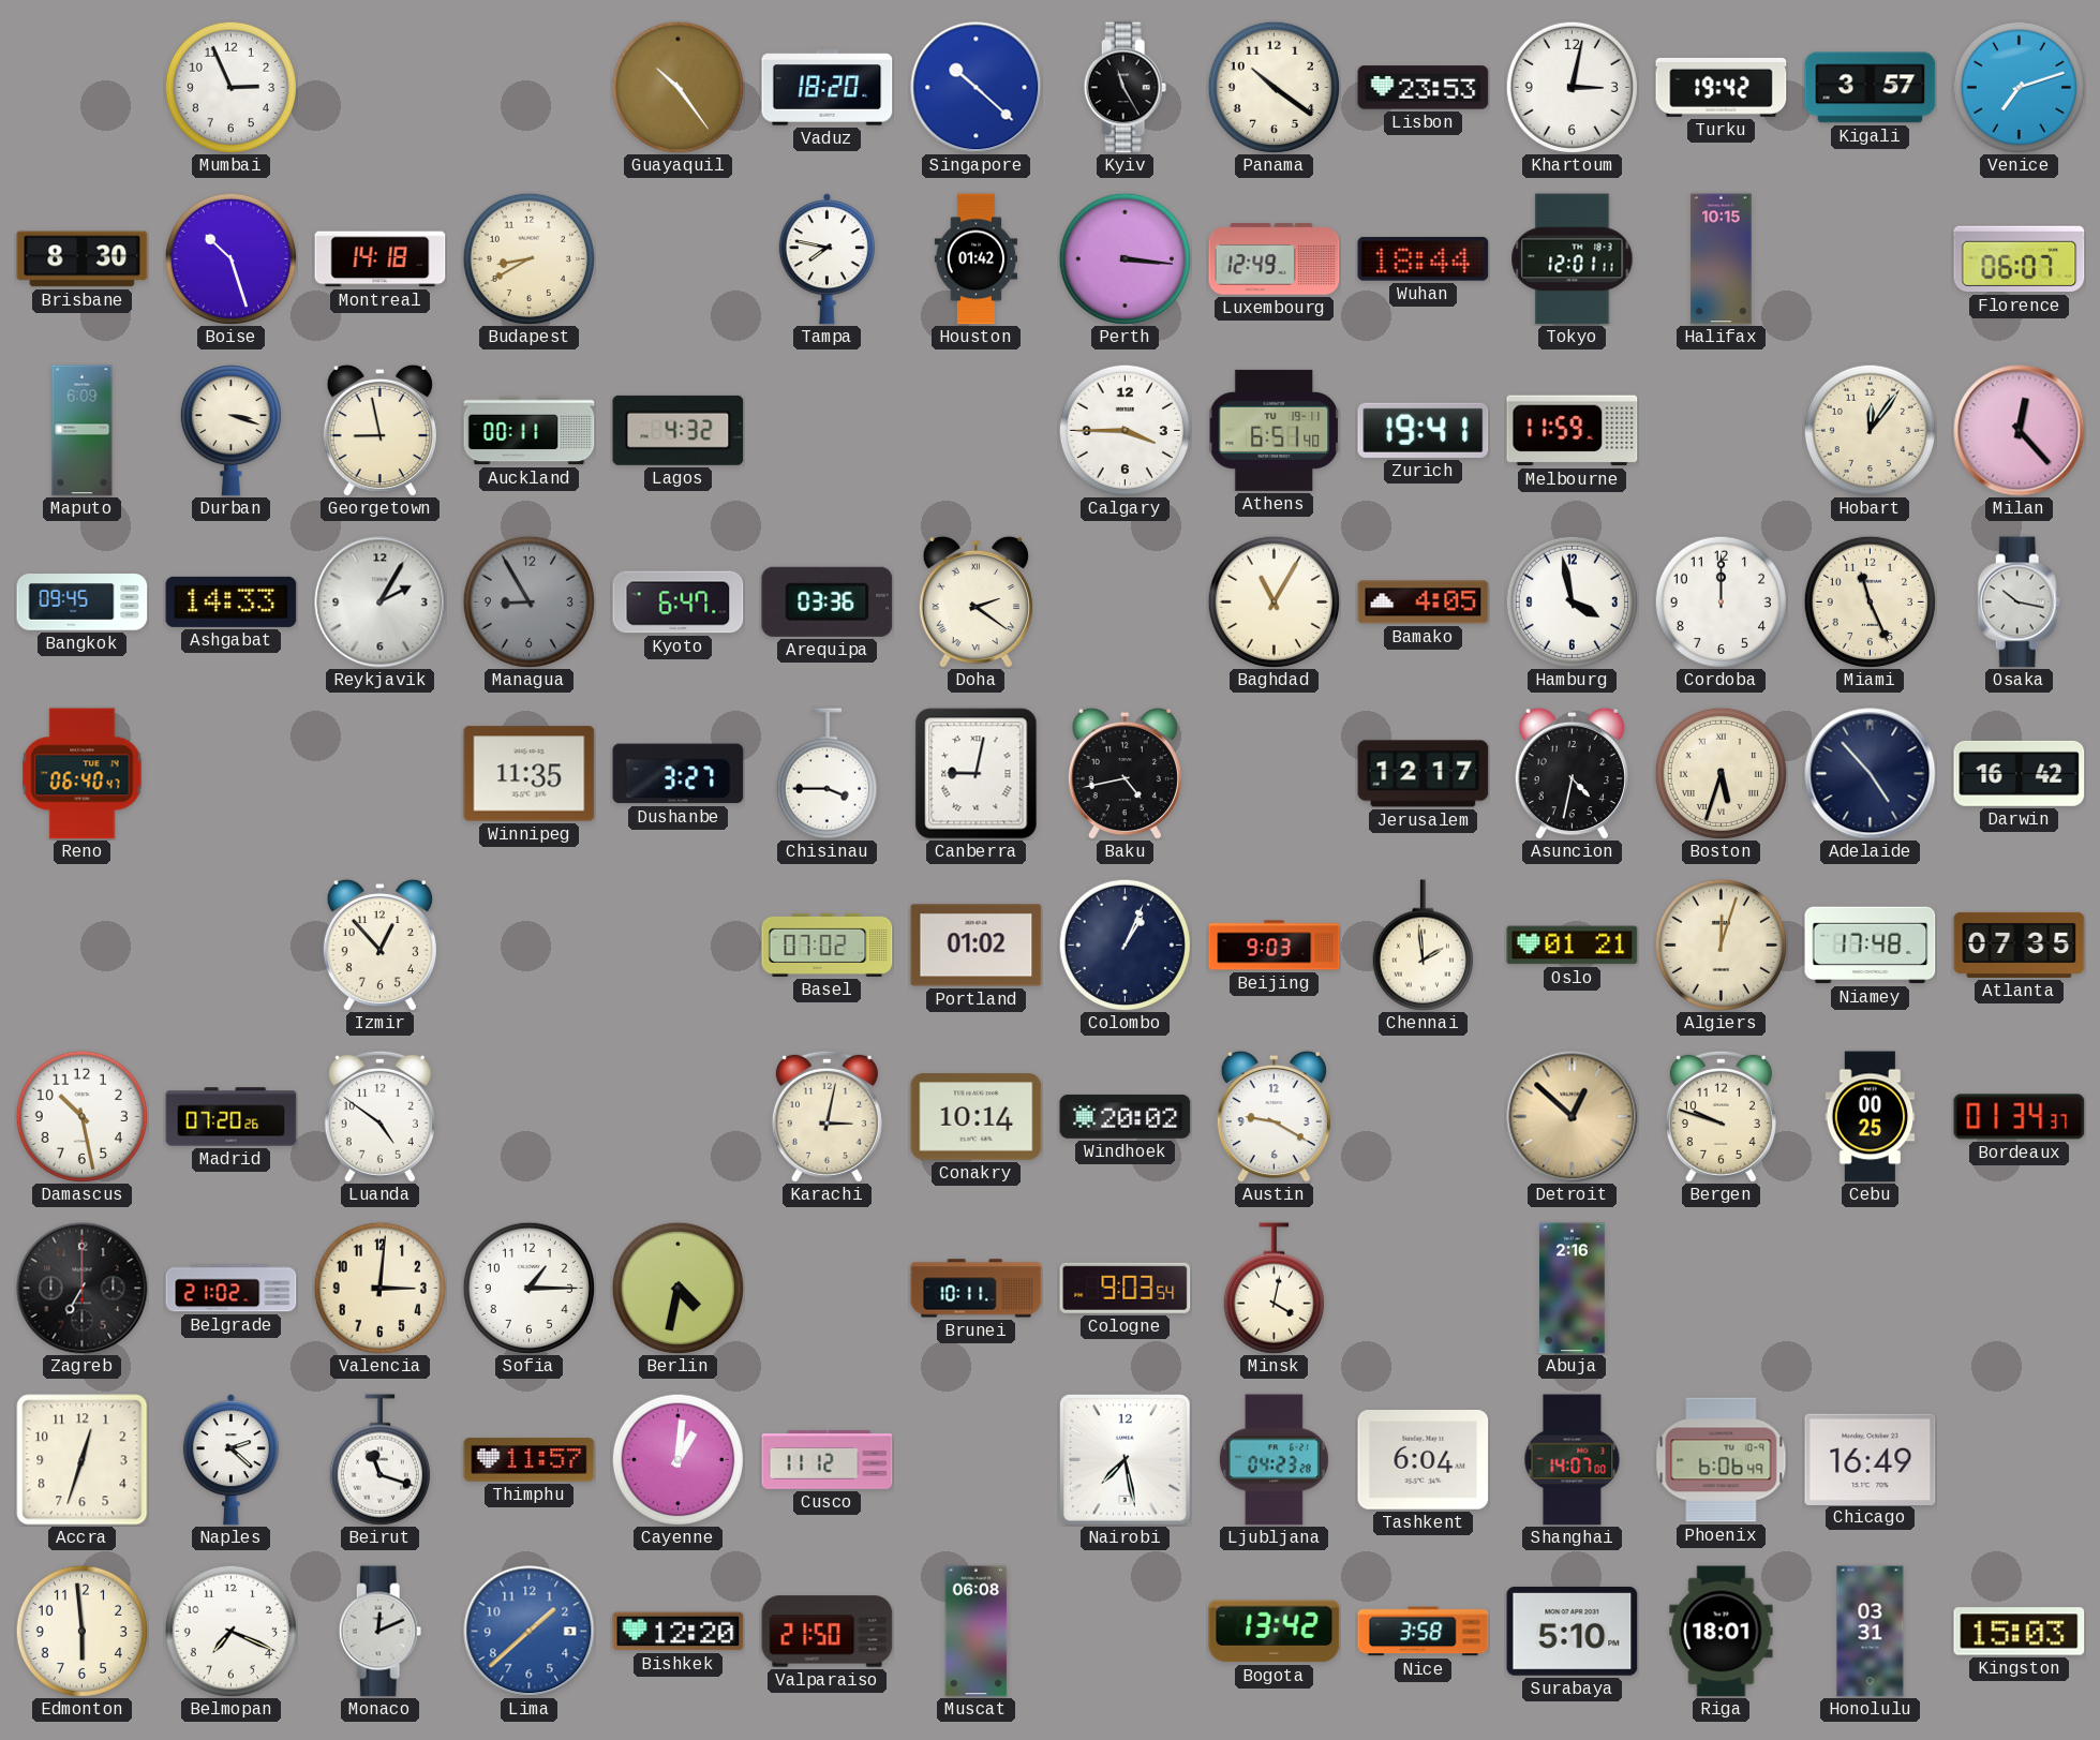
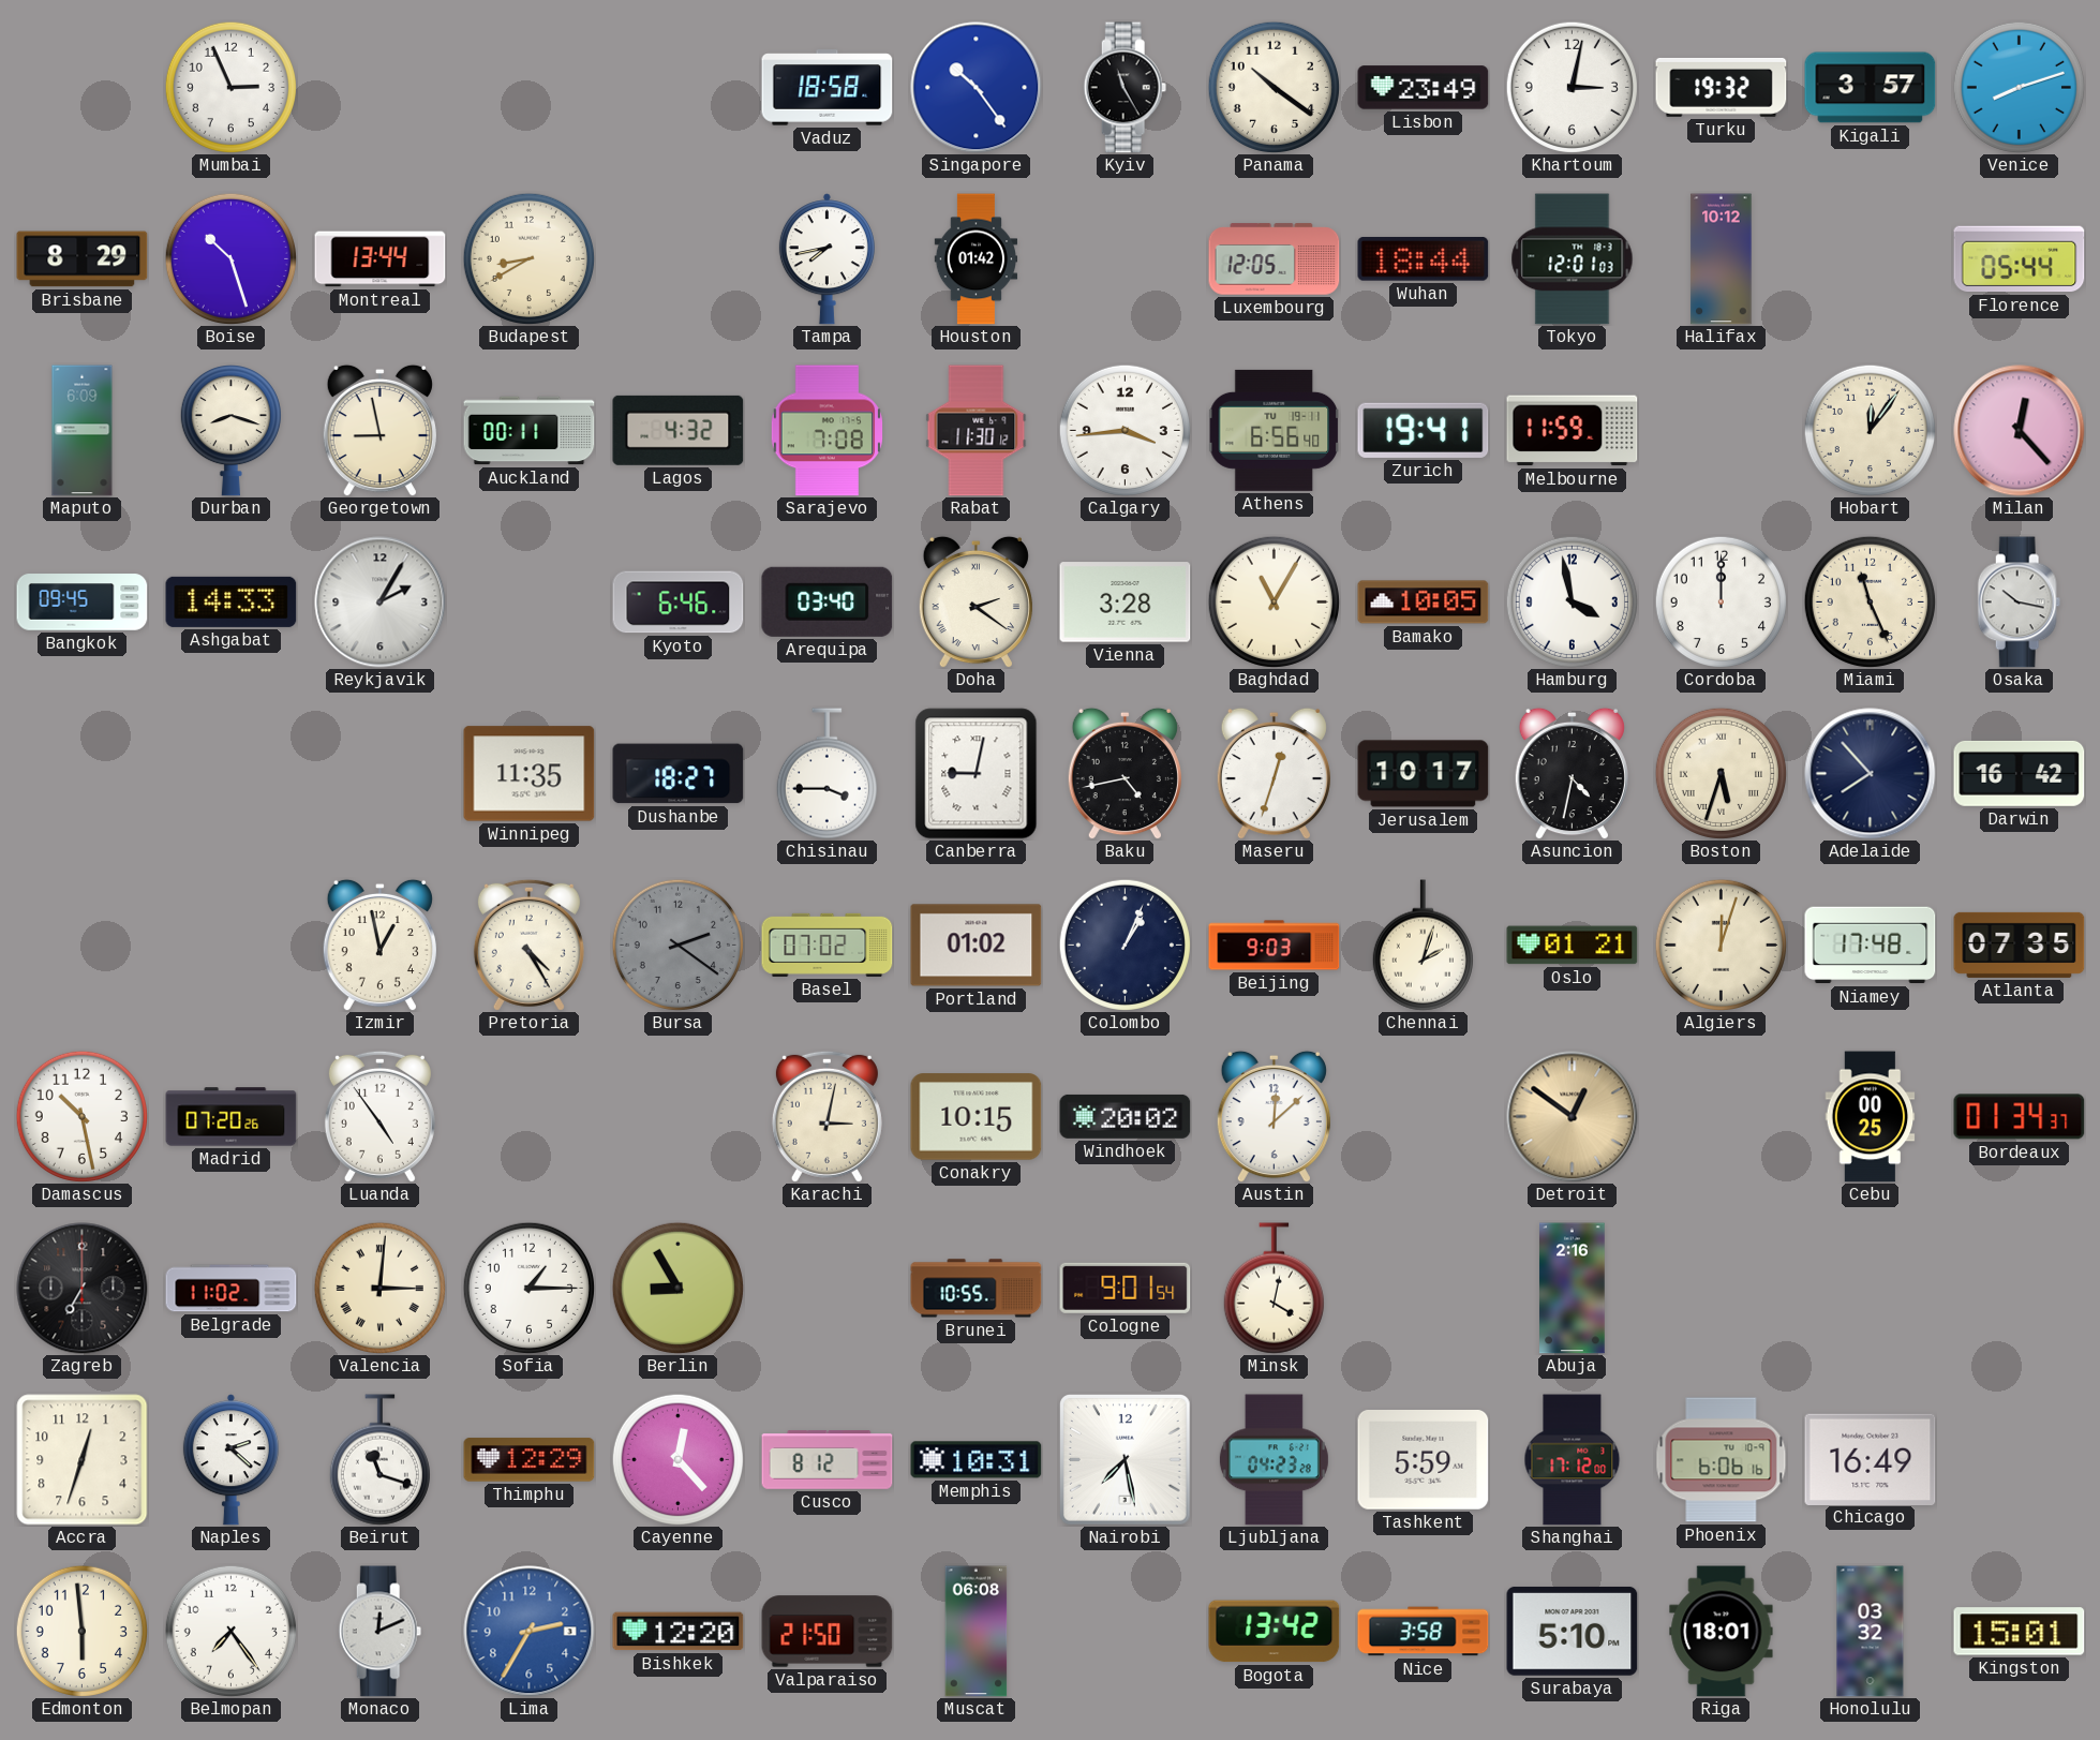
Guayaquil: 10:24 -> none (677, 87)
Vaduz: 18:20 -> 18:58 (828, 88)
Singapore: 10:22 -> 10:24 (977, 88)
Lisbon: 23:53 -> 23:49 (1424, 88)
Turku: 19:42 -> 19:32 (1722, 87)
Venice: 7:12 -> 8:12 (2019, 87)
Brisbane: 8:30 -> 8:29 (83, 259)
Montreal: 14:18 -> 13:44 (381, 259)
Tampa: 7:47 -> 7:43 (826, 259)
Perth: 3:16 -> none (1125, 258)
Luxembourg: 12:49 -> 12:05 (1275, 259)
Tokyo: 12:01:11 -> 12:01:03 (1573, 259)
Halifax: 10:15 -> 10:12 (1722, 259)
Florence: 06:07 -> 05:44 (2020, 259)
Durban: 3:18 -> 8:18 (230, 430)
Sarajevo: none -> 7:08 (826, 431)
Rabat: none -> 11:30 (977, 431)
Calgary: 3:45 -> 3:44 (1125, 430)
Athens: 6:51 -> 6:56 (1274, 430)
Managua: 8:55 -> none (528, 601)
Kyoto: 6:47 -> 6:46 (679, 603)
Arequipa: 03:36 -> 03:40 (828, 601)
Vienna: none -> 3:28 (1126, 603)
Bamako: 4:05 -> 10:05 (1424, 603)
Reno: 06:40 -> none (83, 774)
Dushanbe: 3:27 -> 18:27 (679, 774)
Maseru: none -> 12:33 (1274, 773)
Jerusalem: 12:17 -> 10:17 (1424, 774)
Adelaide: 4:53 -> 7:53 (1871, 774)
Izmir: 12:53 -> 12:58 (379, 945)
Pretoria: none -> 4:25 (528, 945)
Bursa: none -> 2:21 (677, 945)
Chennai: 1:59 -> 2:03 (1423, 946)
Luanda: 4:51 -> 4:54 (379, 1116)
Conakry: 10:14 -> 10:15 (977, 1117)
Austin: 9:20 -> 12:08 (1274, 1116)
Detroit: 12:52 -> 12:51 (1573, 1117)
Bergen: 9:48 -> none (1721, 1116)
Belgrade: 21:02 -> 11:02 (232, 1289)
Valencia numerals: Arabic -> Roman (379, 1288)
Berlin: 4:32 -> 8:55 (677, 1288)
Brunei: 10:11 -> 10:55 (977, 1289)
Cologne: 9:03 -> 9:01 (1126, 1288)
Thimphu: 11:57 -> 12:29 (530, 1460)
Cayenne: 1:01 -> 12:23 (677, 1459)
Cusco: 11:12 -> 8:12 (828, 1460)
Memphis: none -> 10:31 (977, 1460)
Tashkent: 6:04 -> 5:59 (1424, 1460)
Shanghai: 14:07 -> 17:12 (1573, 1460)
Phoenix: 6:06:49 -> 6:06:16 (1722, 1460)
Belmopan: 7:19 -> 7:24 (230, 1631)
Lima: 1:38 -> 2:35 (530, 1632)
Honolulu: 03:31 -> 03:32 (1871, 1632)
Kingston: 15:03 -> 15:01 (2020, 1632)
